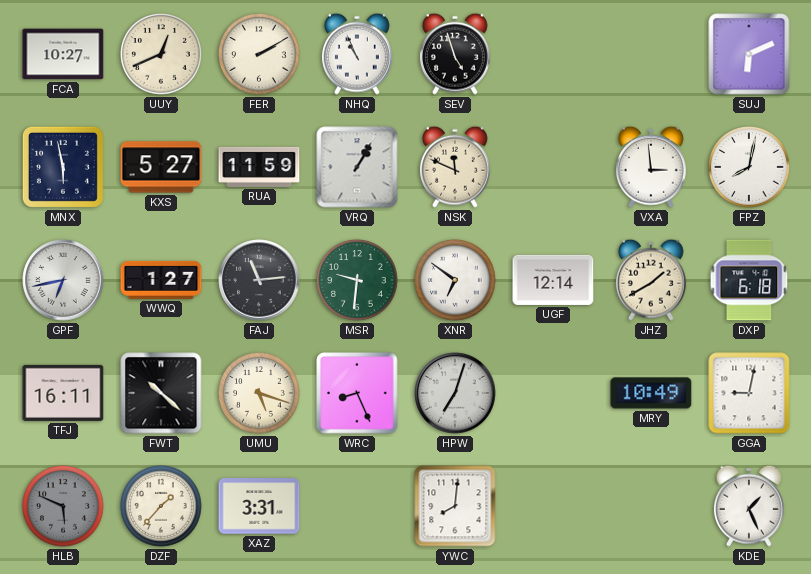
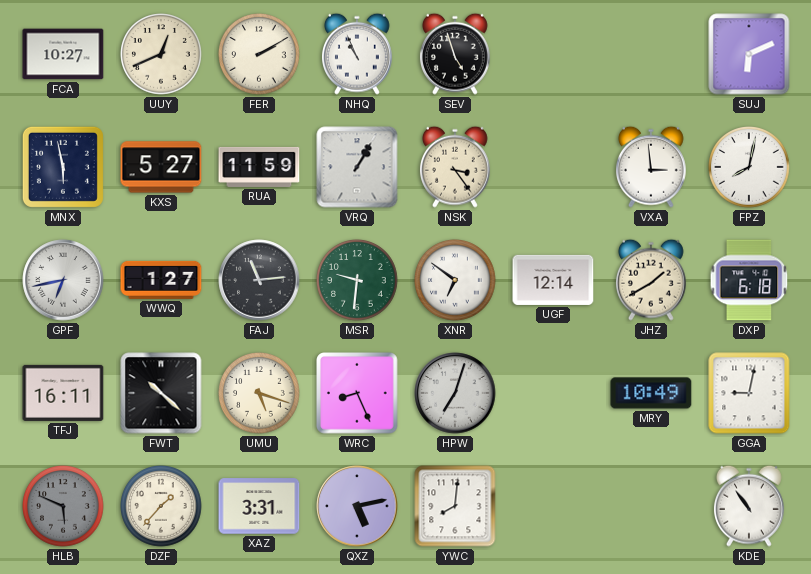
NSK: 11:49 -> 3:24 (455, 167)
QXZ: none -> 5:13 (357, 506)
KDE: 1:26 -> 10:54 (749, 506)
